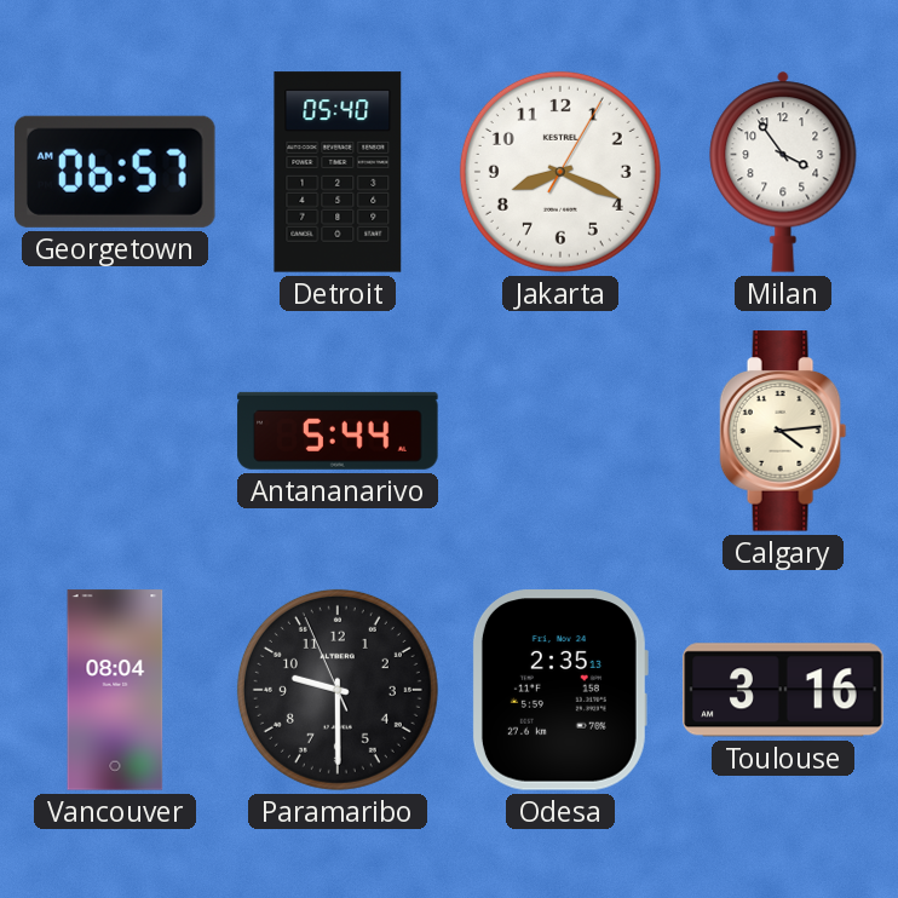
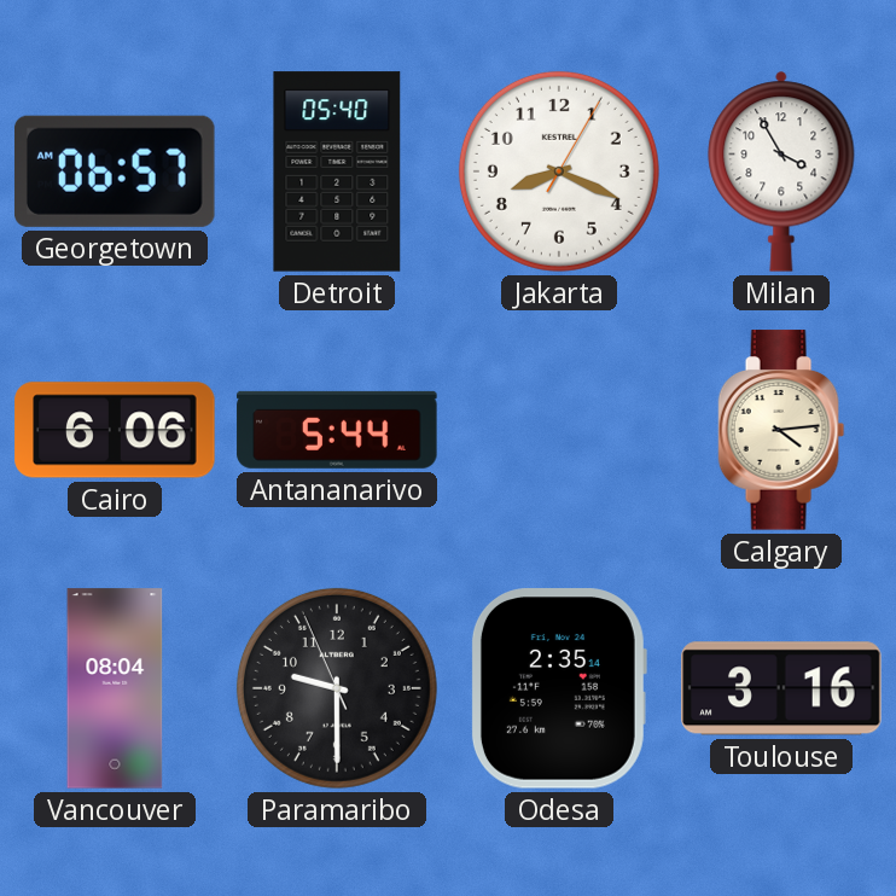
Milan: 3:54 -> 3:55 (781, 171)
Cairo: none -> 6:06 (115, 430)
Odesa: 2:35:13 -> 2:35:14 (558, 688)
